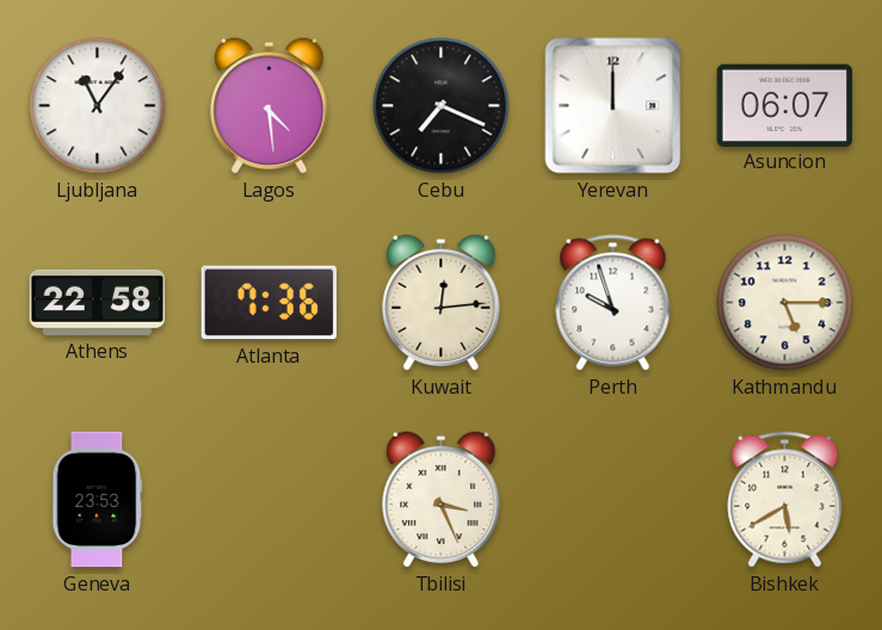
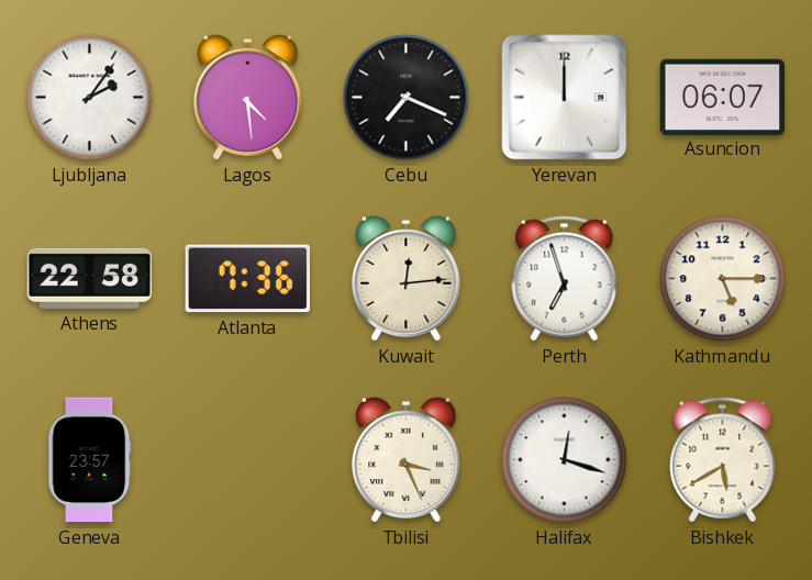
Ljubljana: 11:06 -> 2:06 (90, 98)
Perth: 9:57 -> 6:57 (565, 279)
Geneva: 23:53 -> 23:57 (90, 460)
Halifax: none -> 12:18 (565, 460)
